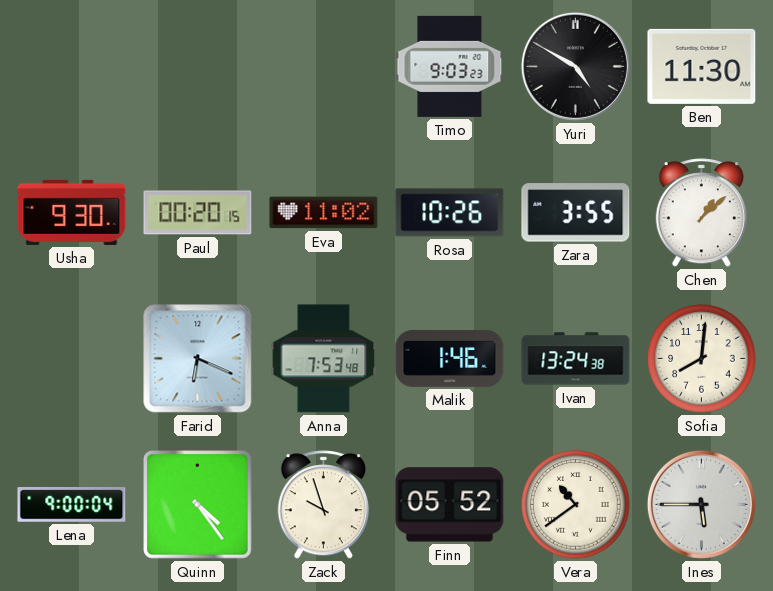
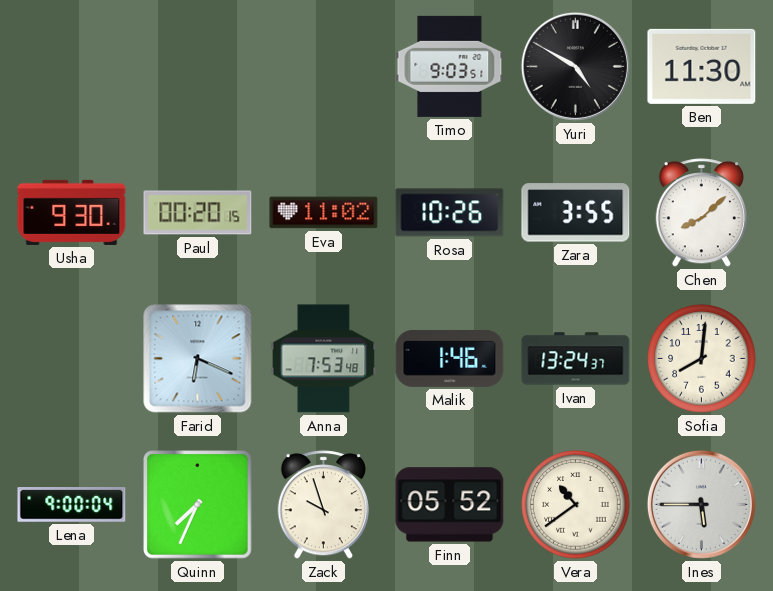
Timo: 9:03:23 -> 9:03:51 (450, 66)
Chen: 1:08 -> 8:08 (701, 213)
Ivan: 13:24:38 -> 13:24:37 (576, 359)
Quinn: 4:24 -> 7:34 (198, 505)
